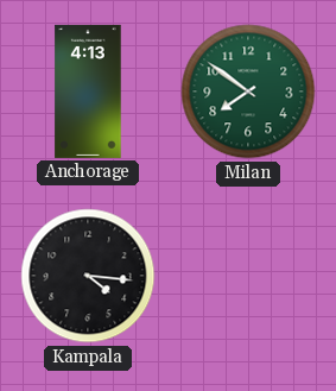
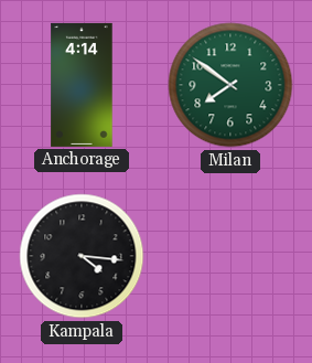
Anchorage: 4:13 -> 4:14 (82, 85)
